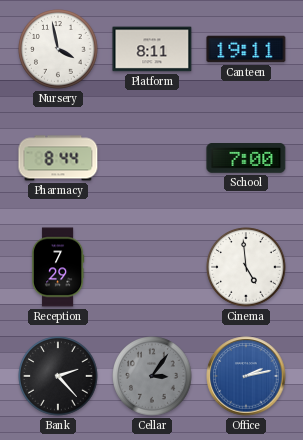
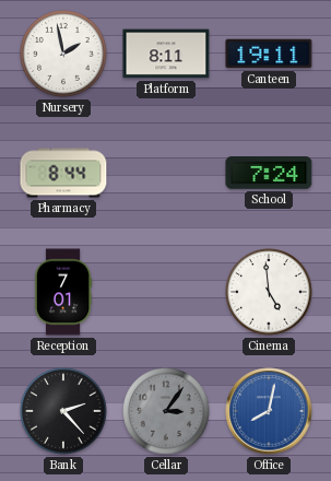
Nursery: 3:58 -> 1:58 (63, 54)
School: 7:00 -> 7:24 (269, 174)
Reception: 7:29 -> 7:01 (63, 292)
Office: 2:13 -> 8:02 (269, 411)
